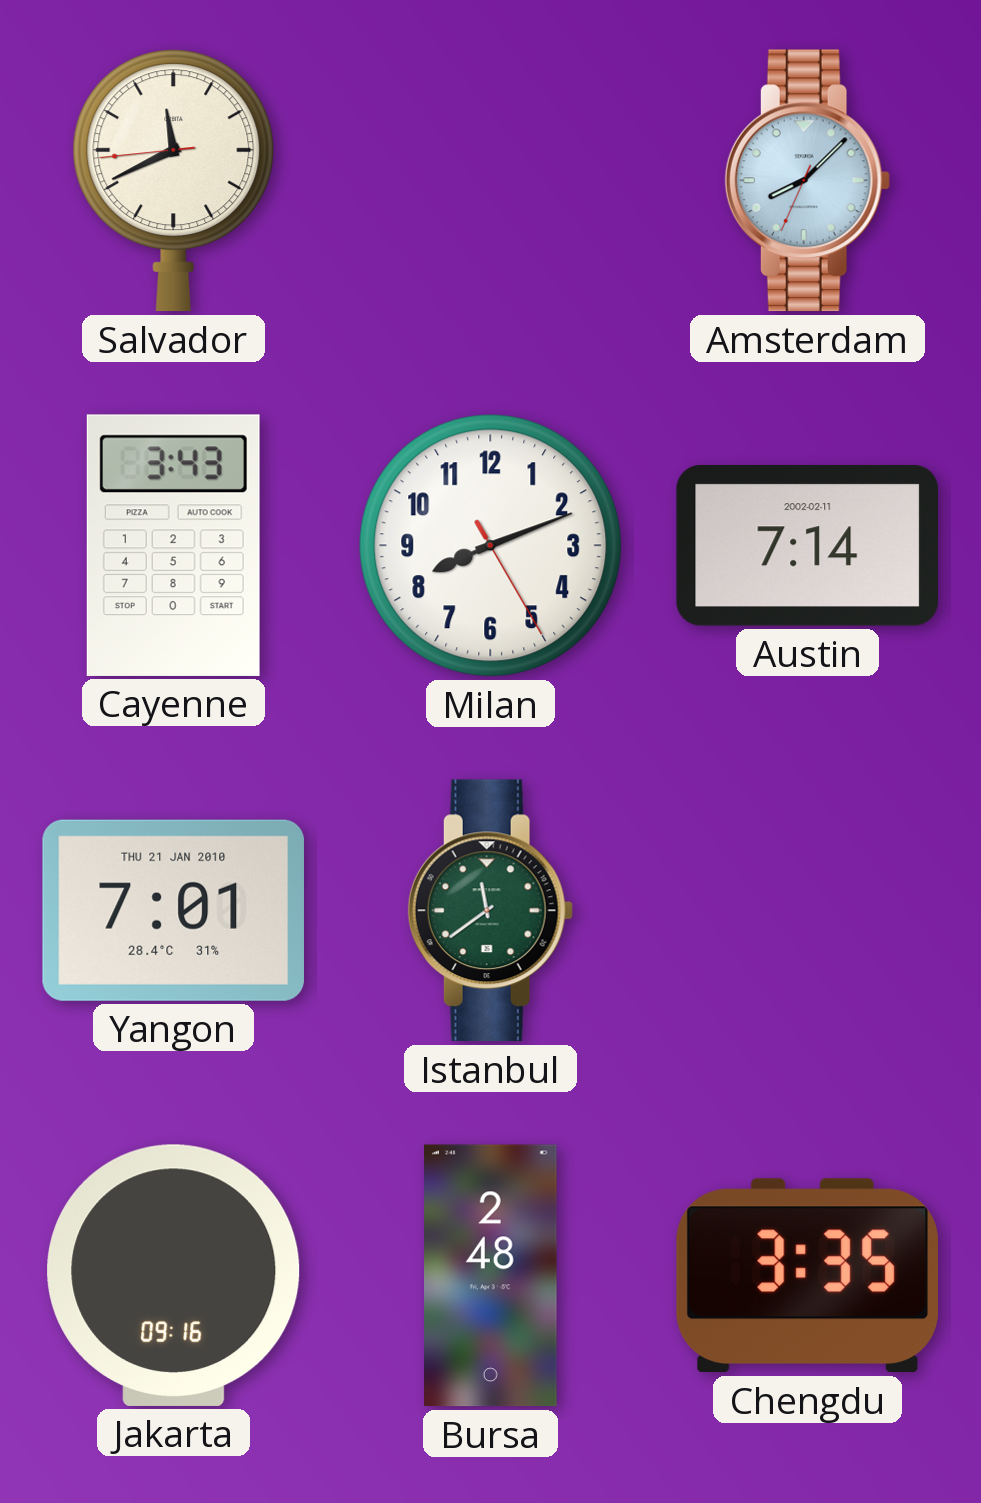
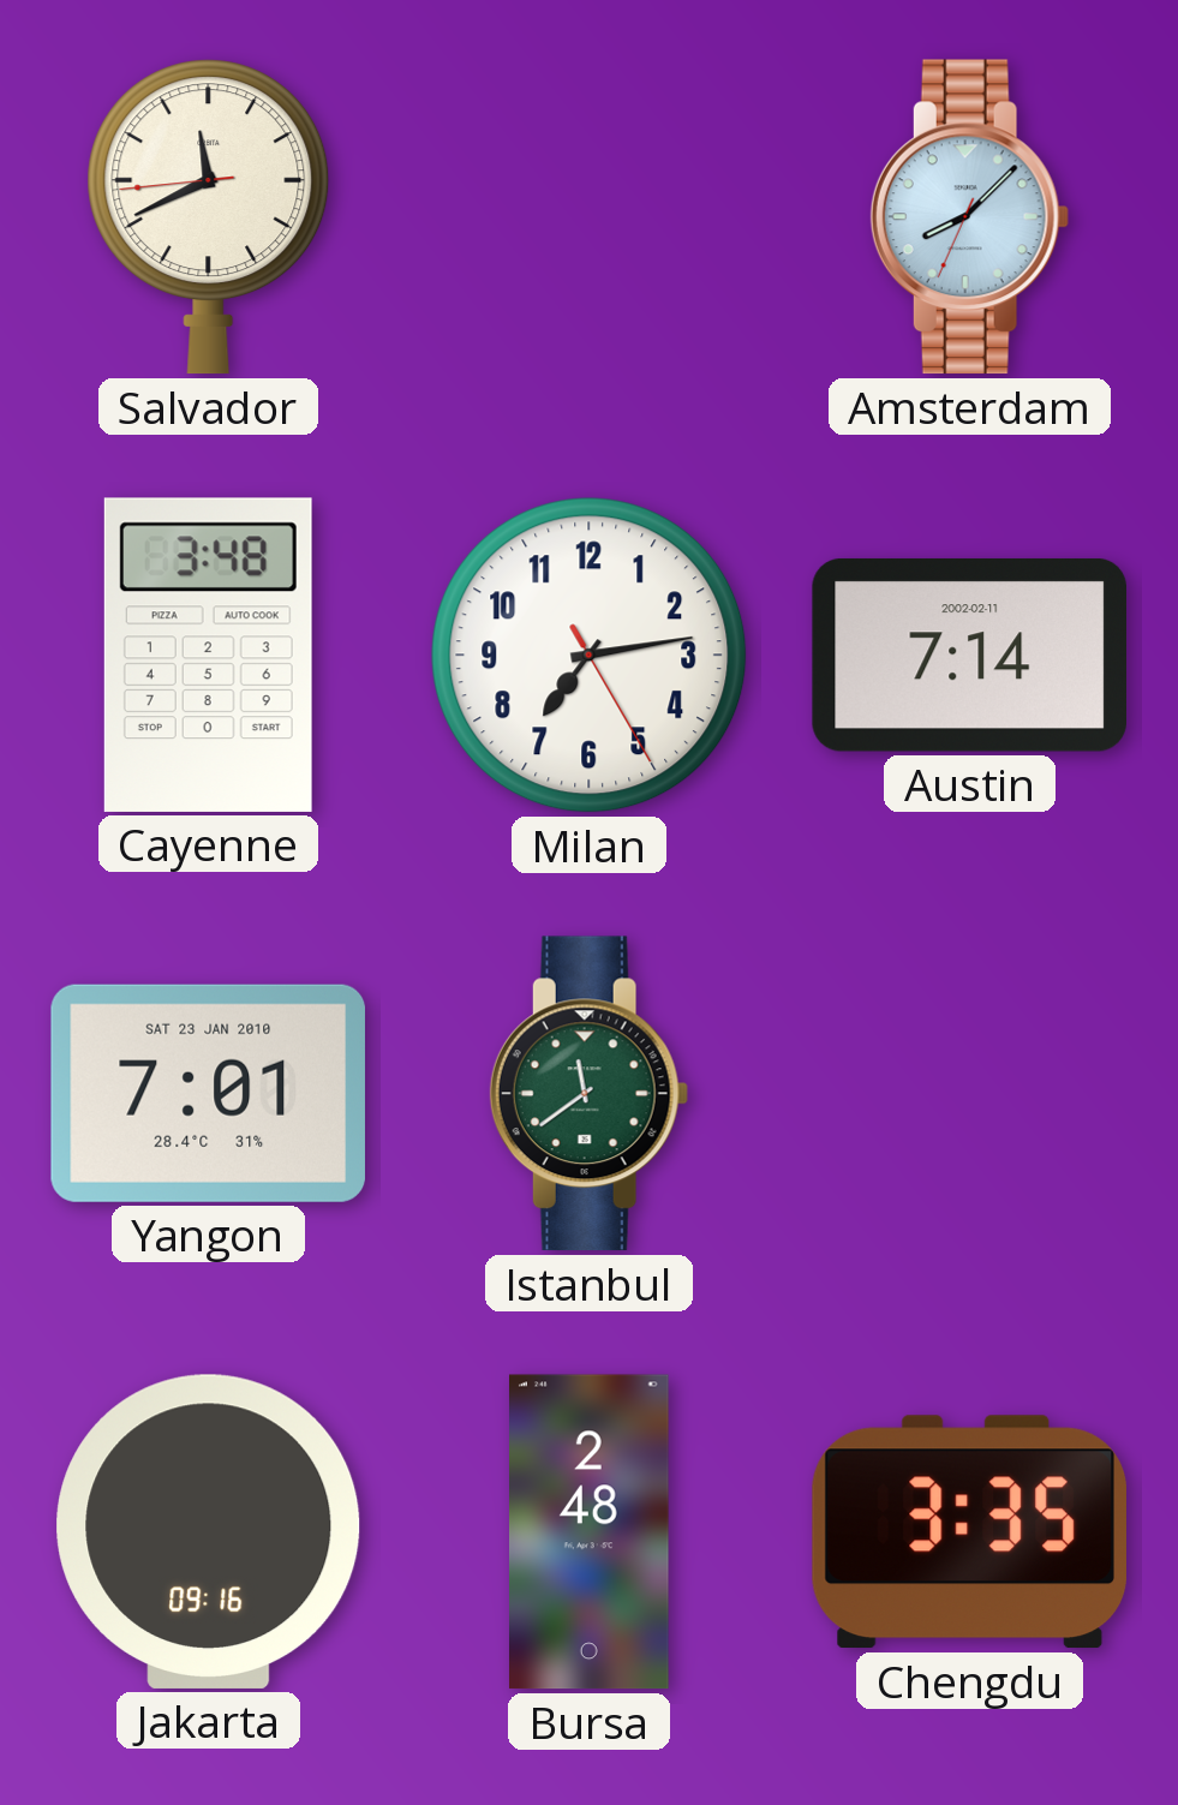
Cayenne: 3:43 -> 3:48 (208, 655)
Milan: 8:11 -> 7:13 (590, 656)
Yangon date: THU 21 JAN 2010 -> SAT 23 JAN 2010 (208, 1093)
